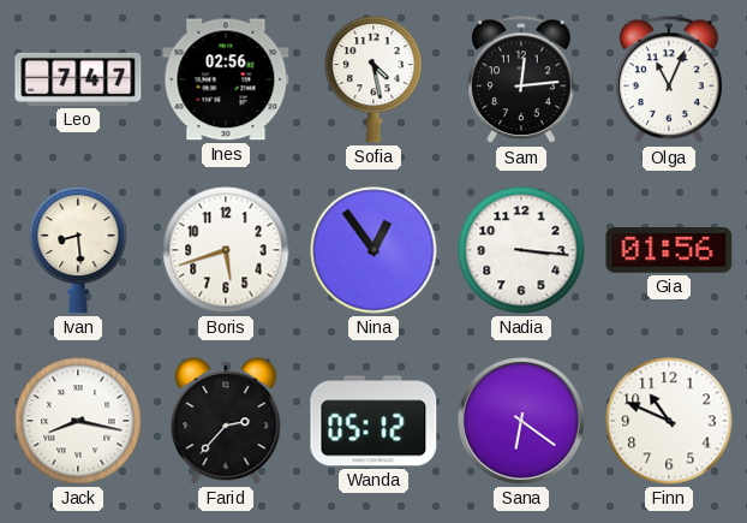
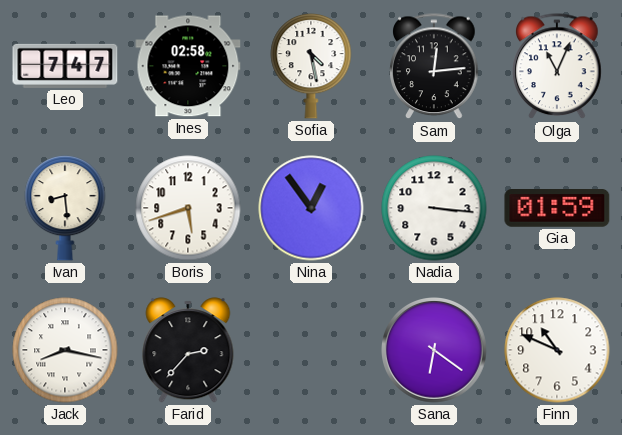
Ines: 02:56 -> 02:58 (188, 66)
Gia: 01:56 -> 01:59 (557, 209)
Wanda: 05:12 -> none (374, 421)
